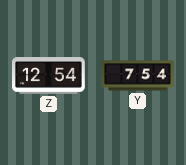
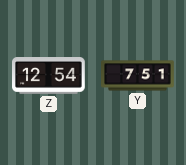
Y: 7:54 -> 7:51 (138, 76)
